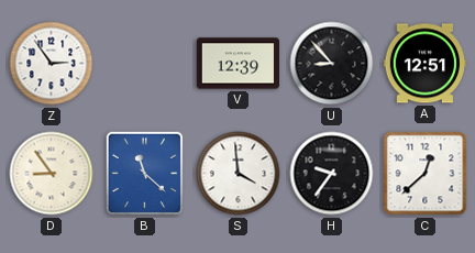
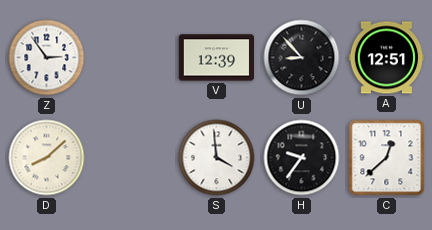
D: 8:54 -> 8:08 (47, 158)
B: 11:22 -> none (145, 174)
